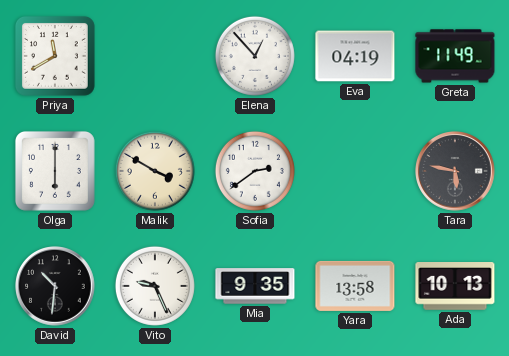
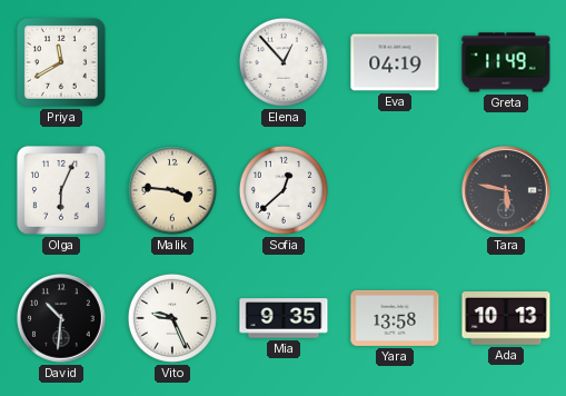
Olga: 6:00 -> 6:04 (61, 190)
Malik: 3:50 -> 3:46 (172, 190)
Sofia: 2:39 -> 12:38 (284, 190)
